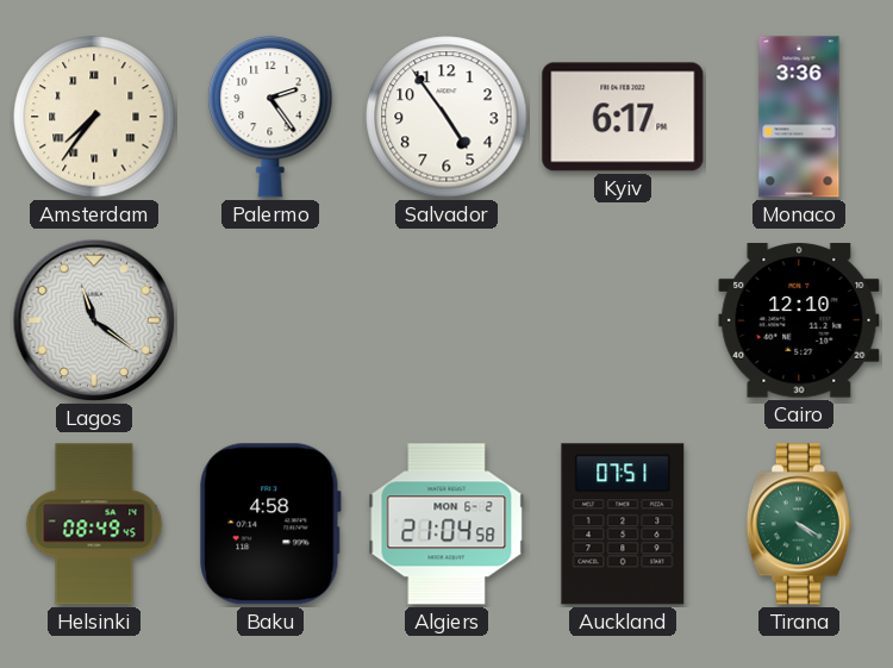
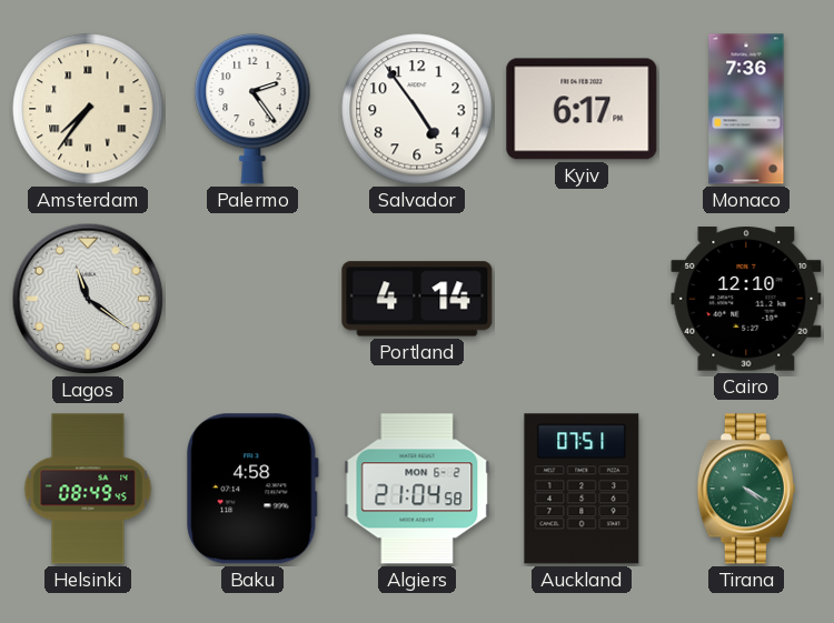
Monaco: 3:36 -> 7:36 (746, 109)
Portland: none -> 4:14 (417, 299)
